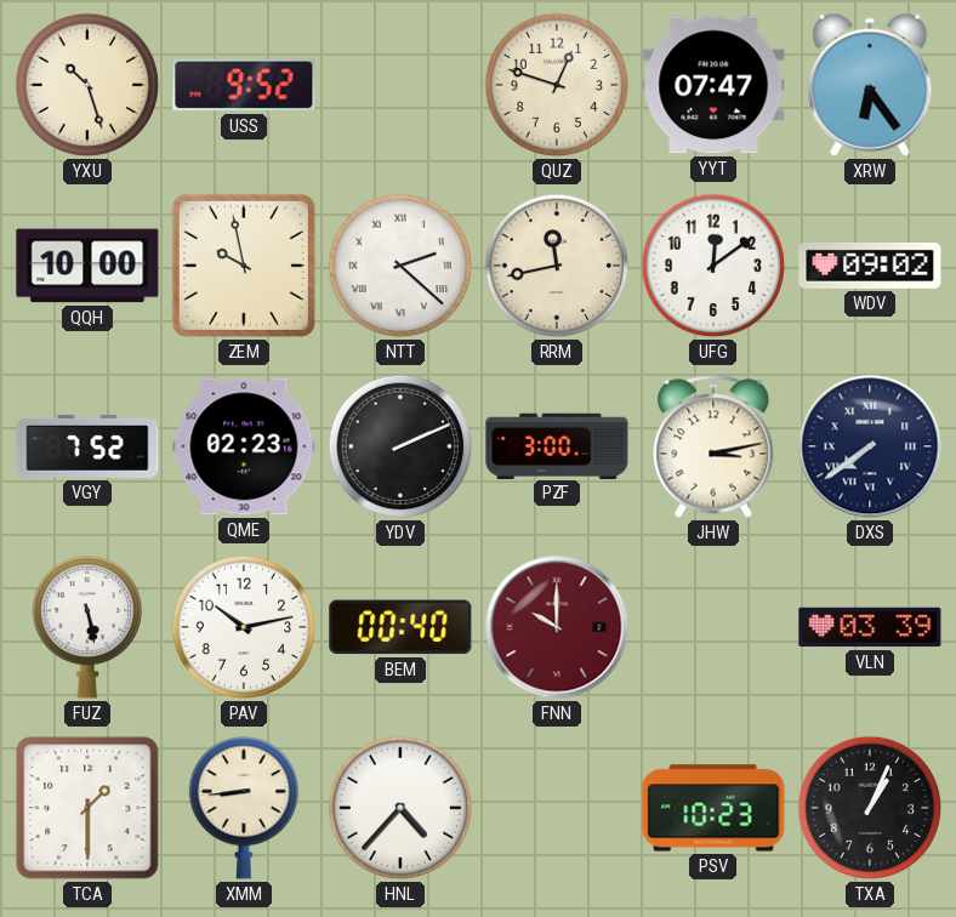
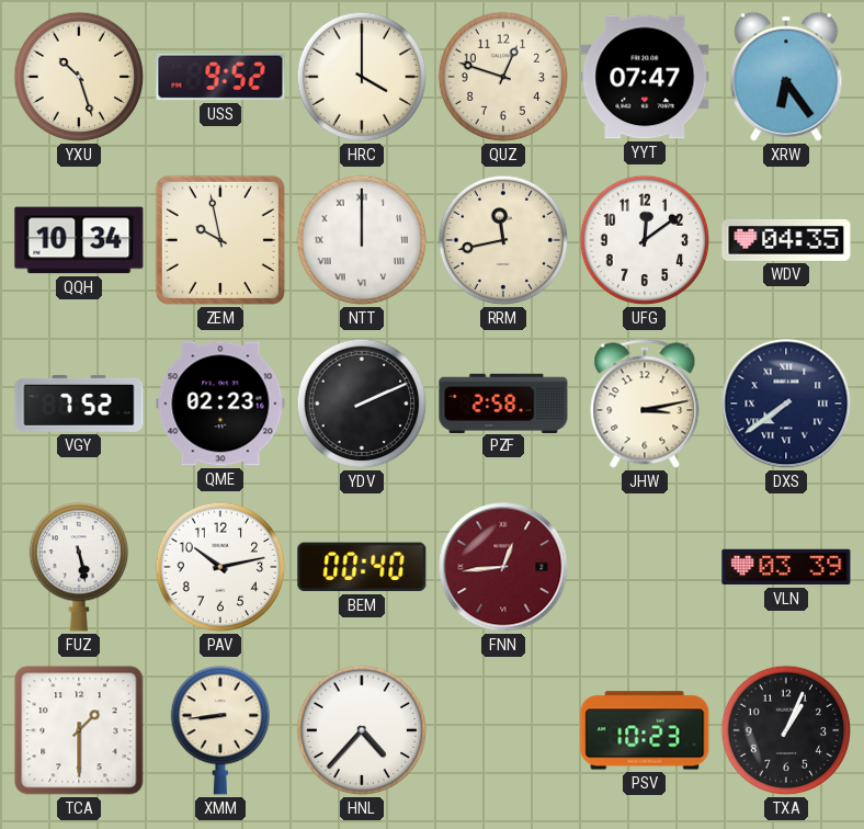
HRC: none -> 4:00 (362, 77)
QQH: 10:00 -> 10:34 (79, 240)
NTT: 2:22 -> 12:00 (362, 240)
WDV: 09:02 -> 04:35 (786, 240)
PZF: 3:00 -> 2:58 (503, 402)
FNN: 10:00 -> 12:44 (503, 567)
